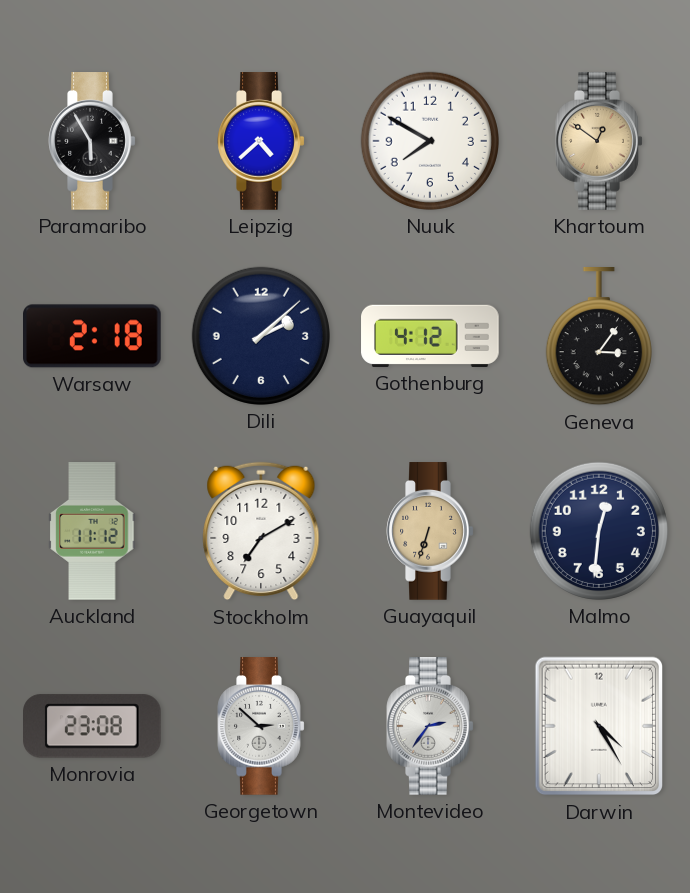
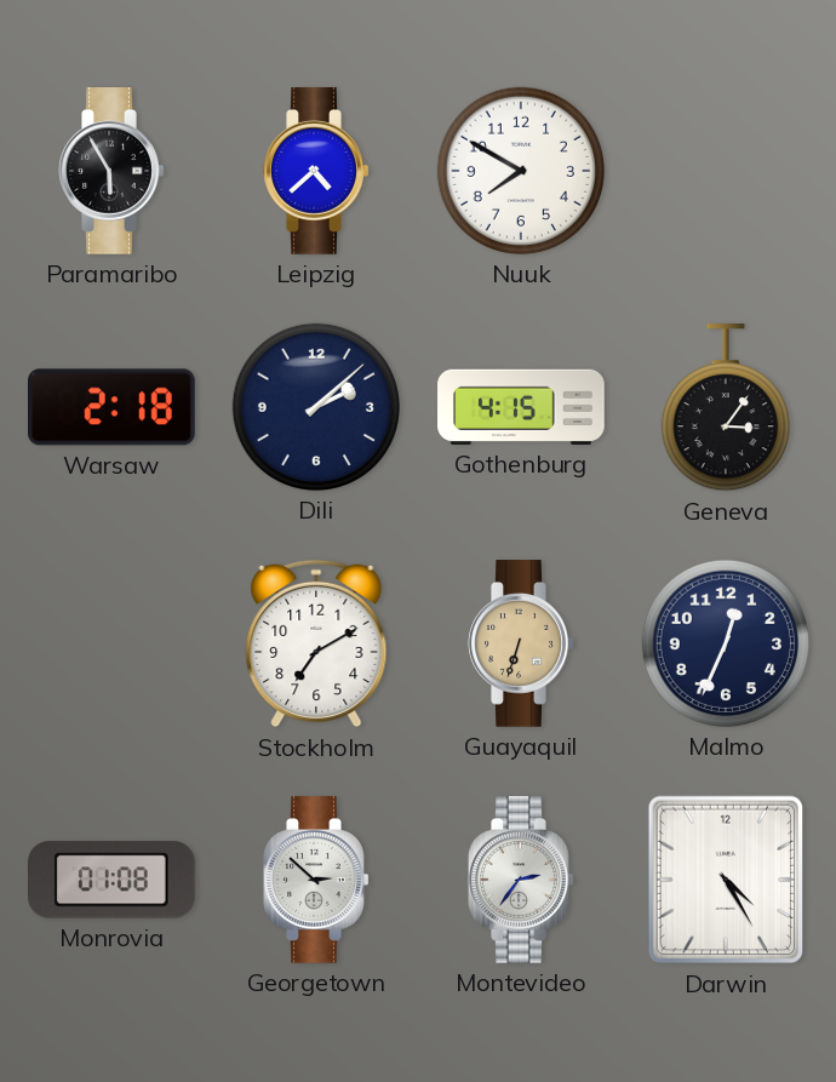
Khartoum: 12:51 -> none (599, 141)
Gothenburg: 4:12 -> 4:15 (521, 407)
Auckland: 11:12 -> none (92, 531)
Malmo: 12:31 -> 12:34 (726, 643)
Monrovia: 23:08 -> 01:08 (113, 880)
